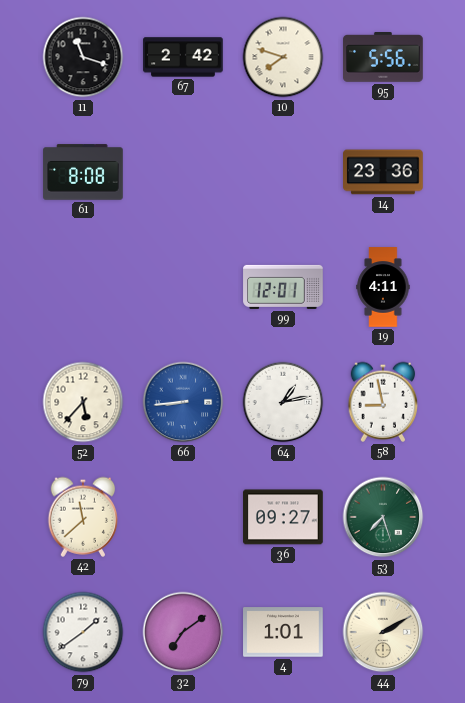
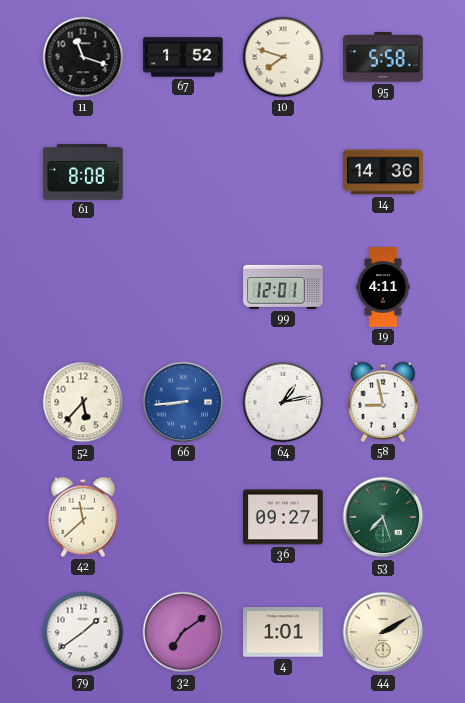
67: 2:42 -> 1:52 (183, 57)
95: 5:56 -> 5:58 (383, 58)
14: 23:36 -> 14:36 (383, 172)
